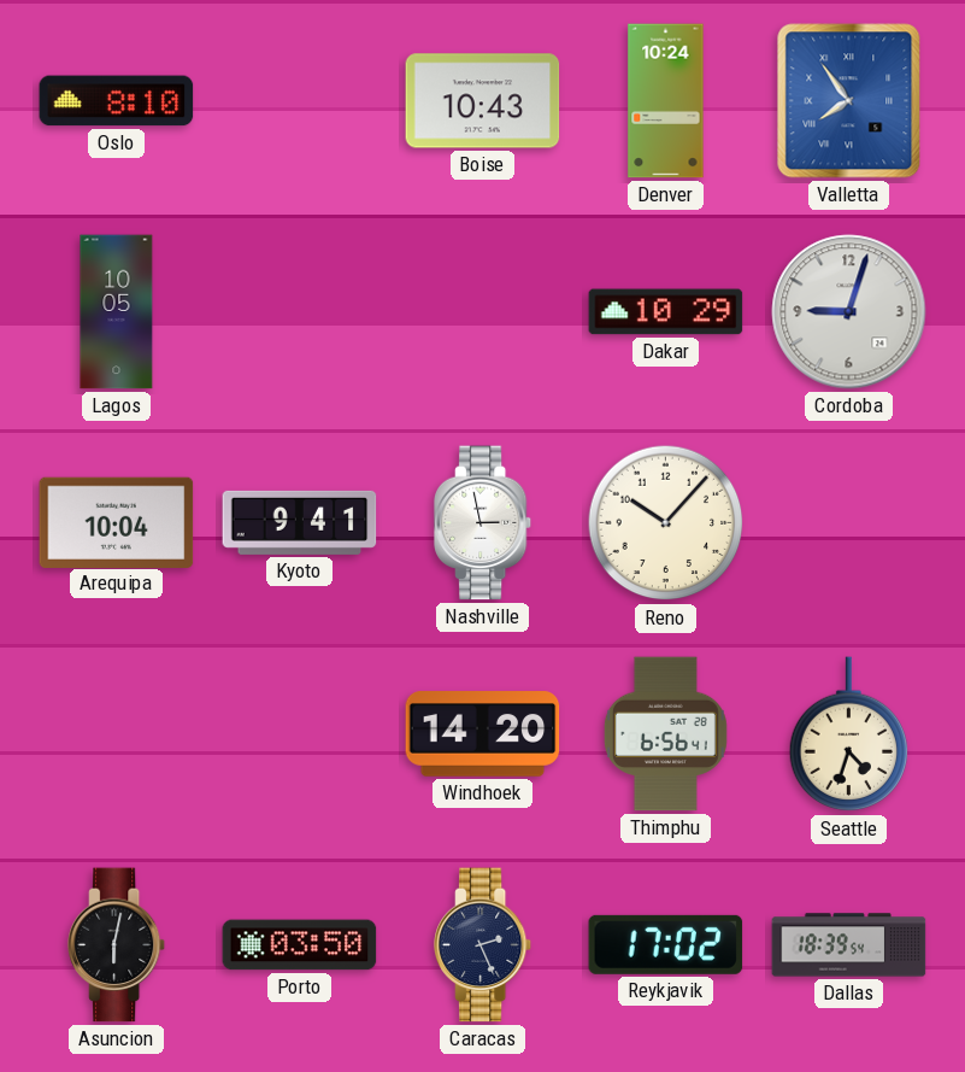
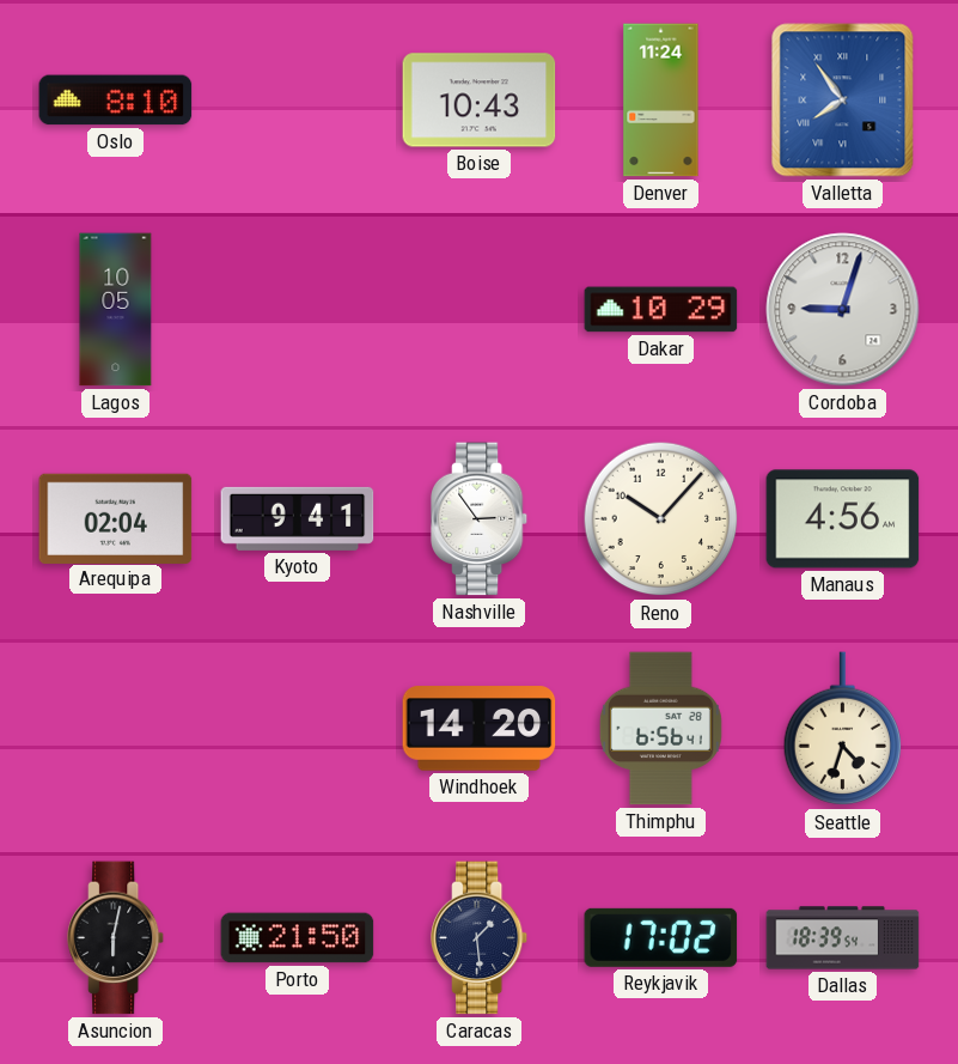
Denver: 10:24 -> 11:24 (661, 101)
Arequipa: 10:04 -> 02:04 (116, 518)
Nashville: 2:58 -> 2:54 (480, 519)
Manaus: none -> 4:56 (843, 519)
Porto: 03:50 -> 21:50 (298, 938)
Caracas: 2:26 -> 1:29 (480, 938)
